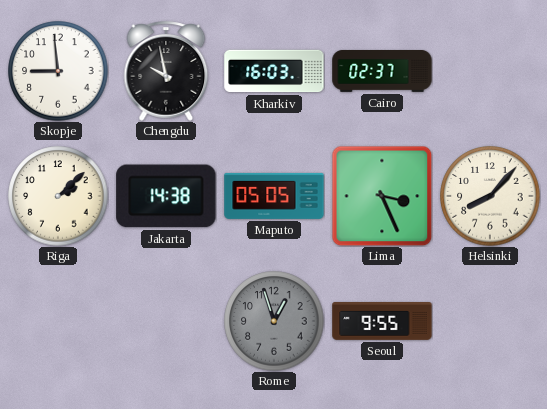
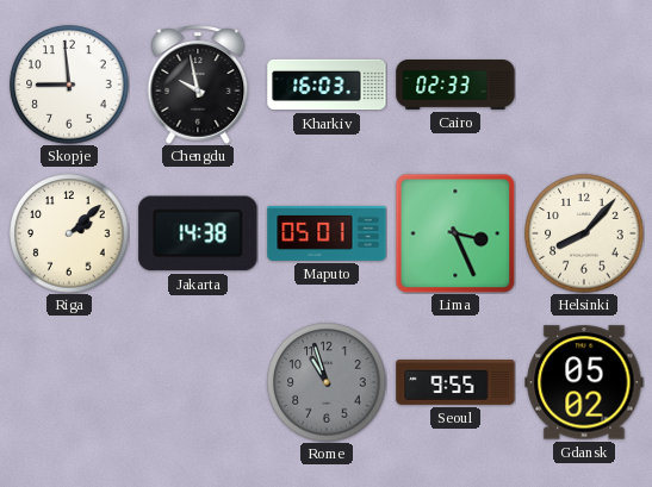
Cairo: 02:37 -> 02:33 (455, 86)
Maputo: 05:05 -> 05:01 (327, 233)
Rome: 12:57 -> 10:57 (327, 382)
Gdansk: none -> 05:02 (584, 382)
